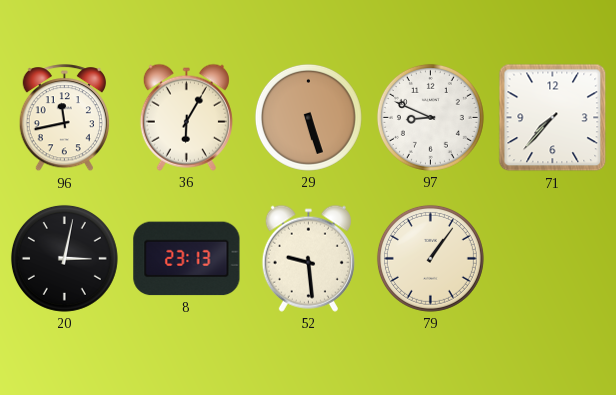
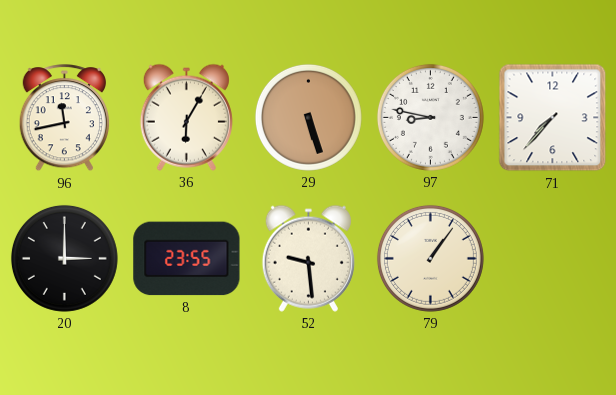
97: 8:49 -> 8:47 (430, 117)
20: 3:02 -> 3:00 (64, 258)
8: 23:13 -> 23:55 (187, 259)
